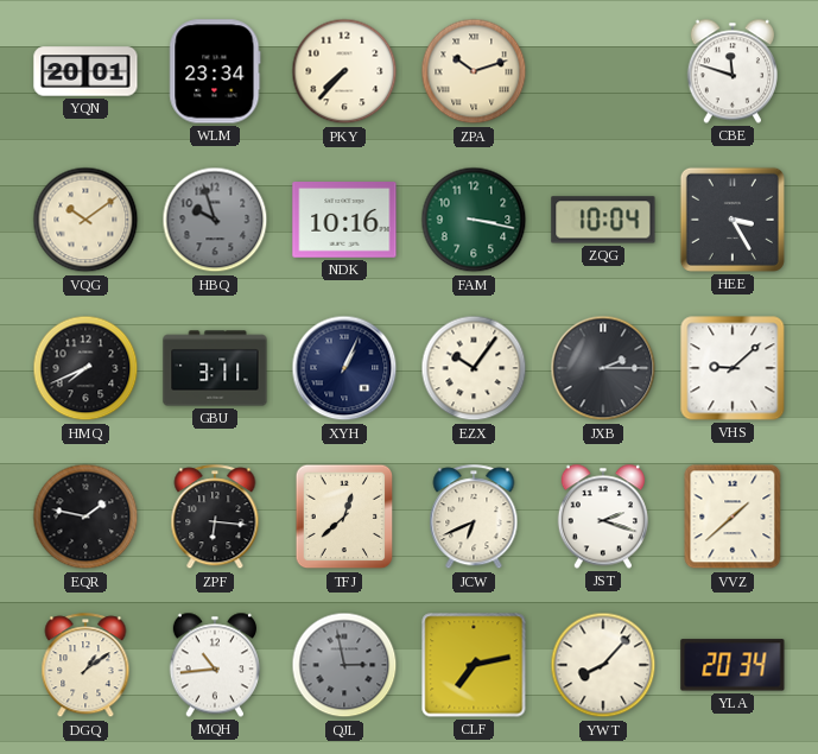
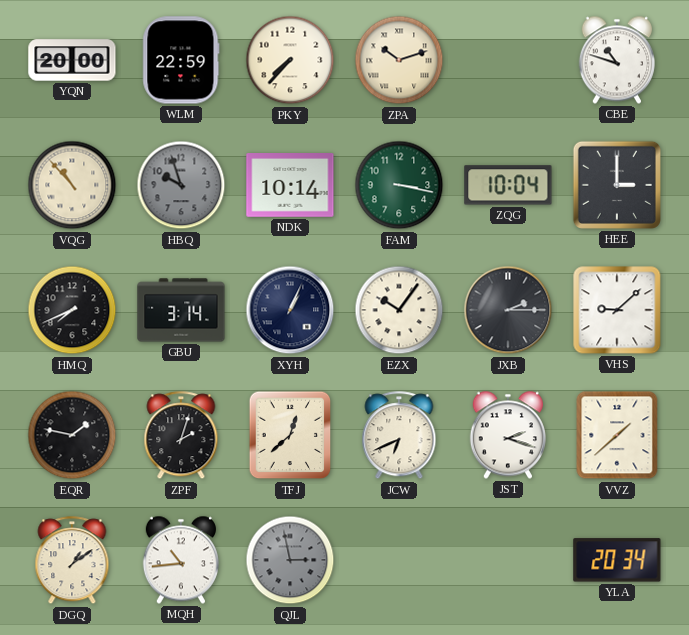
YQN: 20:01 -> 20:00 (72, 60)
WLM: 23:34 -> 22:59 (181, 60)
CBE: 11:48 -> 10:48 (617, 60)
VQG: 10:09 -> 10:53 (72, 185)
NDK: 10:16 -> 10:14 (290, 186)
HEE: 3:25 -> 3:00 (617, 185)
GBU: 3:11 -> 3:14 (181, 310)
ZPF: 6:16 -> 2:03 (181, 436)
CLF: 7:13 -> none (474, 665)
YWT: 8:07 -> none (603, 665)
